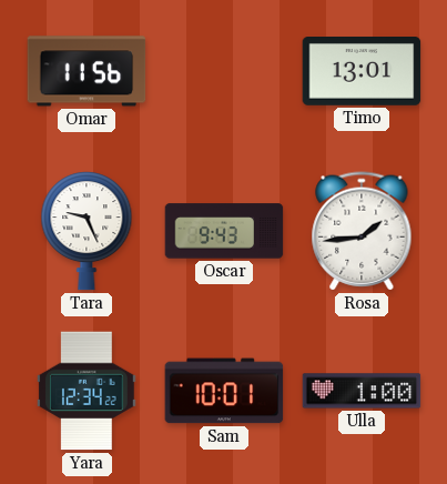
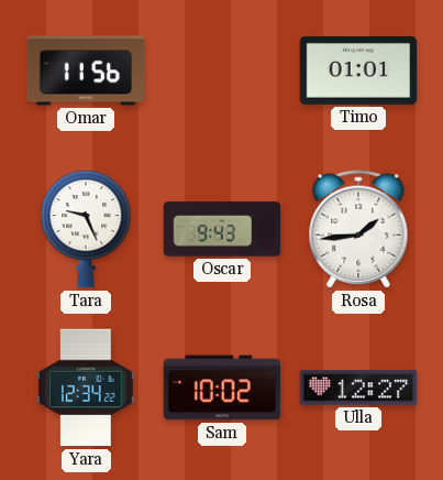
Timo: 13:01 -> 01:01 (358, 72)
Sam: 10:01 -> 10:02 (222, 388)
Ulla: 1:00 -> 12:27 (358, 388)
